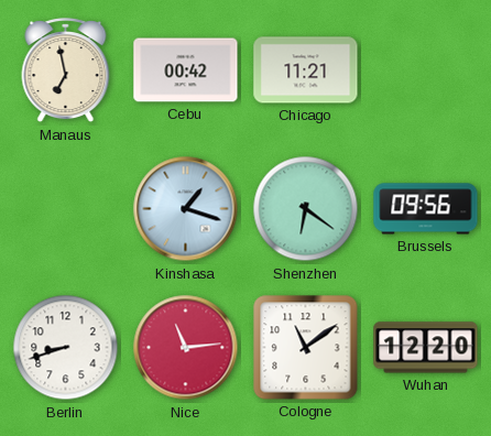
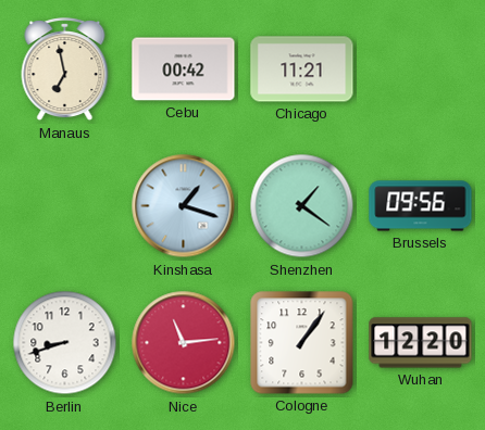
Shenzhen: 6:21 -> 1:21 (302, 206)
Cologne: 11:09 -> 1:06 (302, 343)
